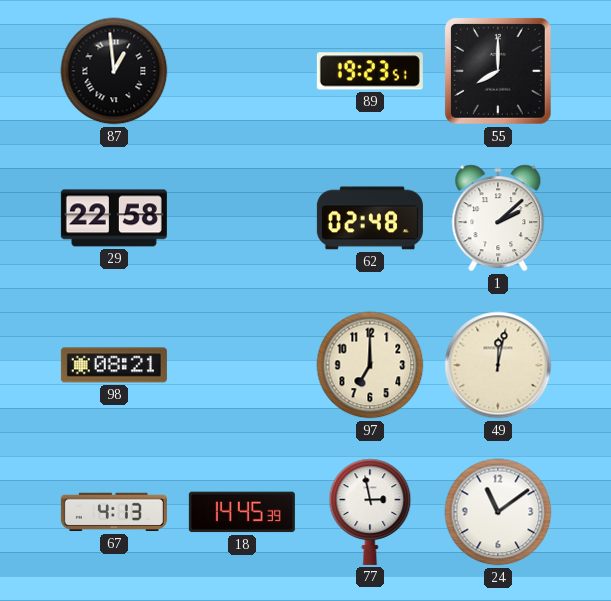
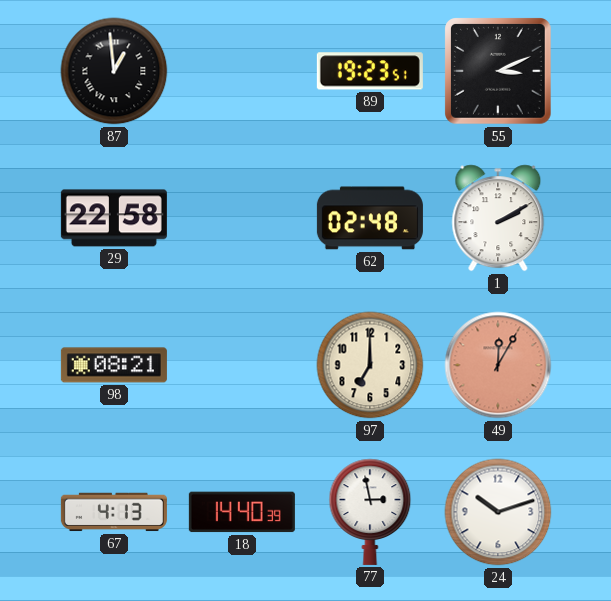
55: 8:00 -> 3:11 (499, 72)
1: 2:08 -> 2:10 (498, 218)
49: 12:02 -> 12:05 (498, 365)
49 dial: cream -> salmon (498, 365)
18: 14:45 -> 14:40 (242, 512)
24: 11:09 -> 10:12 (498, 512)
